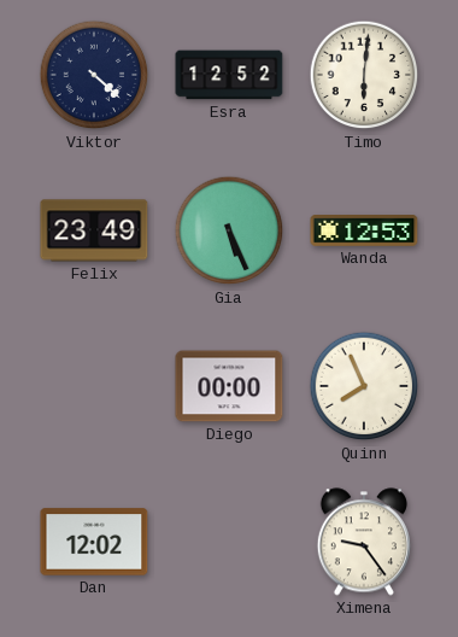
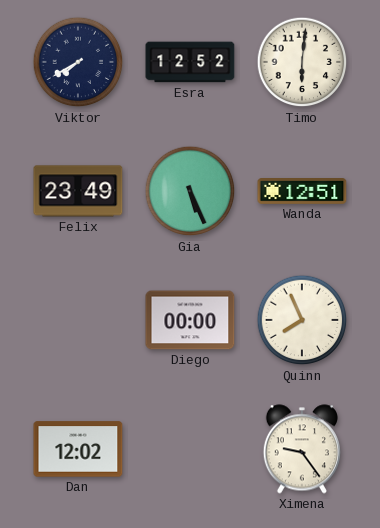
Viktor: 4:22 -> 7:40 (78, 62)
Wanda: 12:53 -> 12:51 (302, 192)
